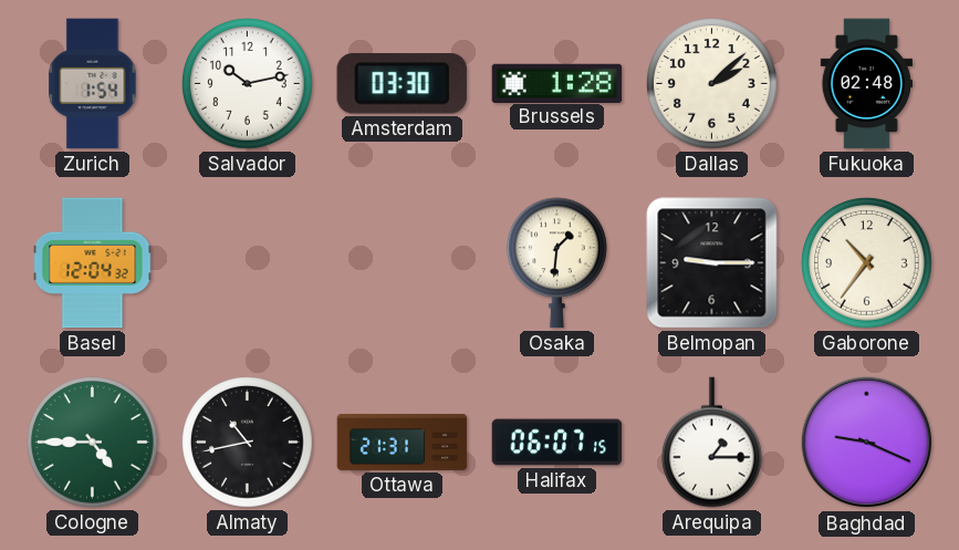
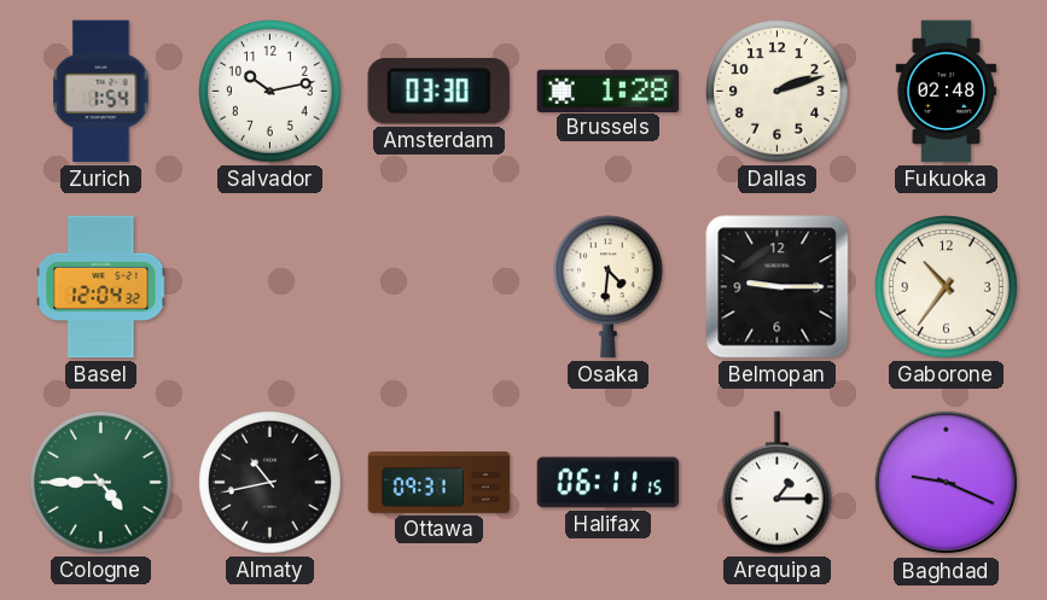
Dallas: 2:08 -> 2:12 (778, 92)
Osaka: 1:31 -> 4:31 (609, 287)
Ottawa: 21:31 -> 09:31 (440, 482)
Halifax: 06:07 -> 06:11 (609, 483)
